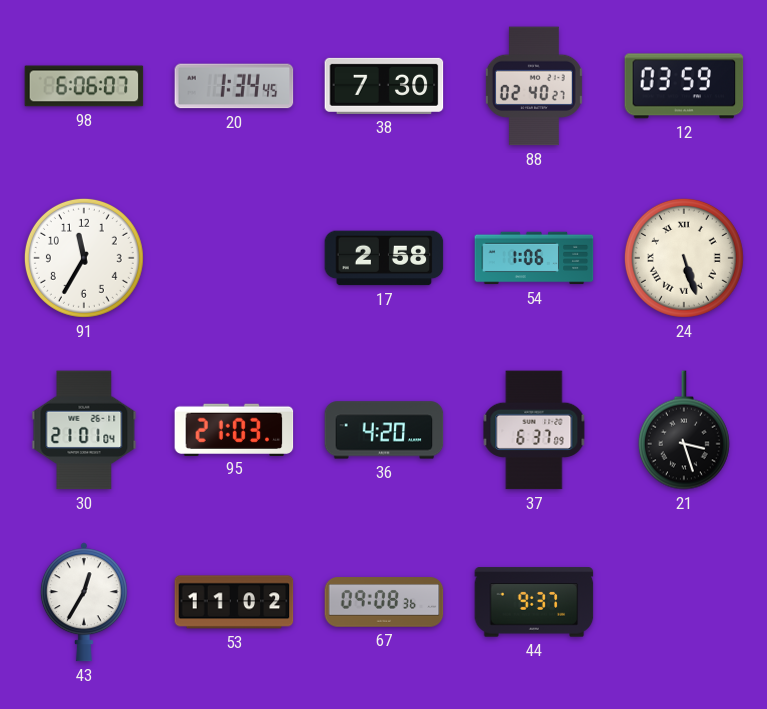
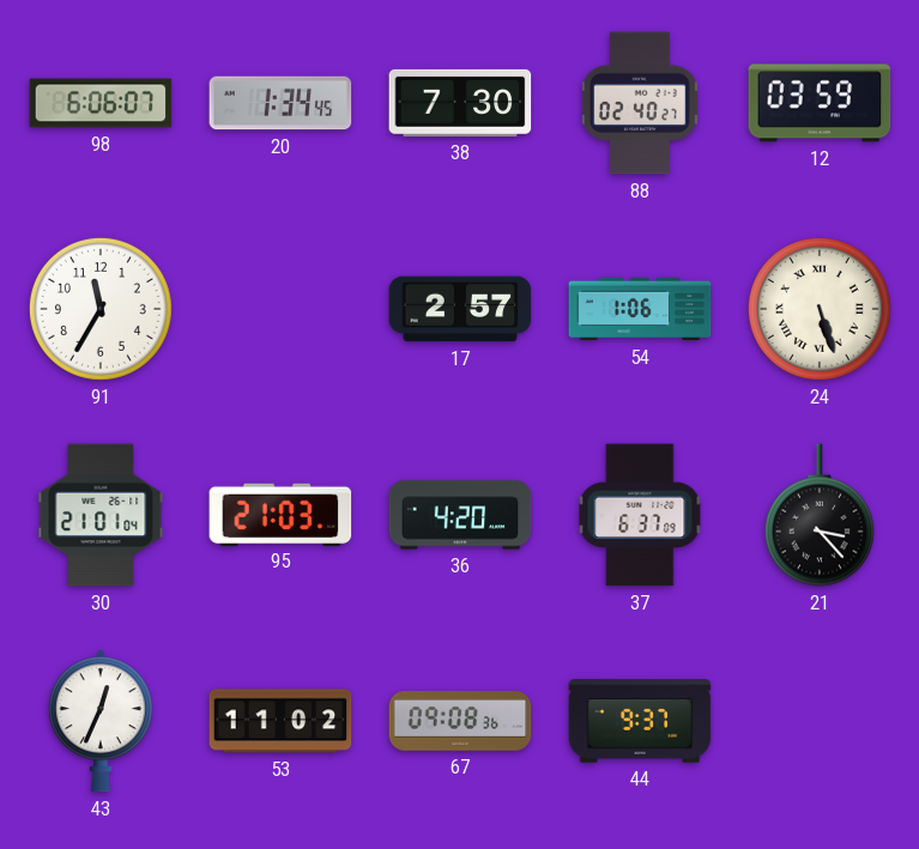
17: 2:58 -> 2:57 (460, 309)
21: 3:27 -> 3:23 (820, 515)
43: 12:35 -> 12:34 (101, 721)
